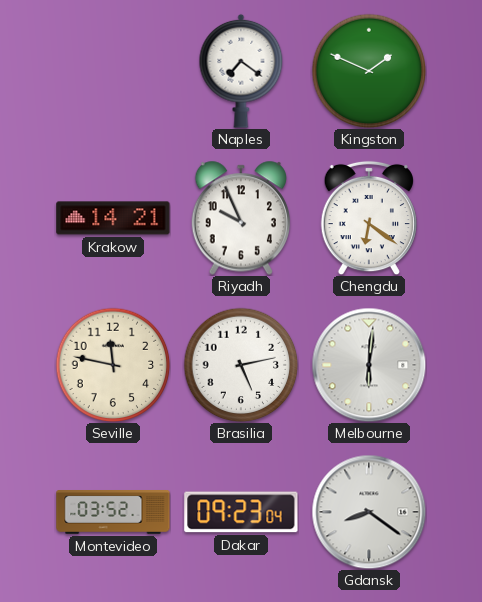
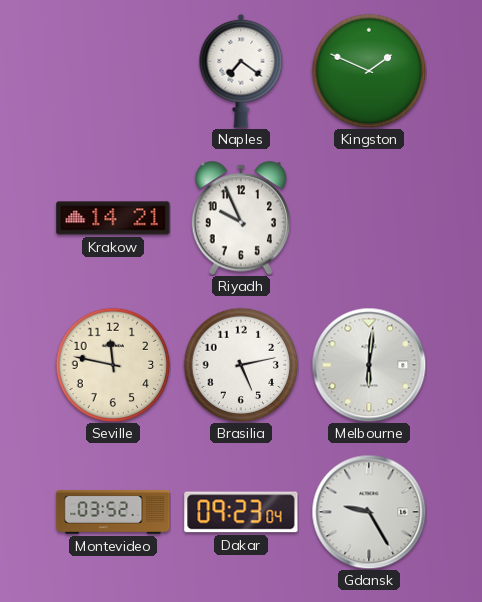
Chengdu: 6:21 -> none (369, 218)
Gdansk: 8:21 -> 9:25 (369, 512)
